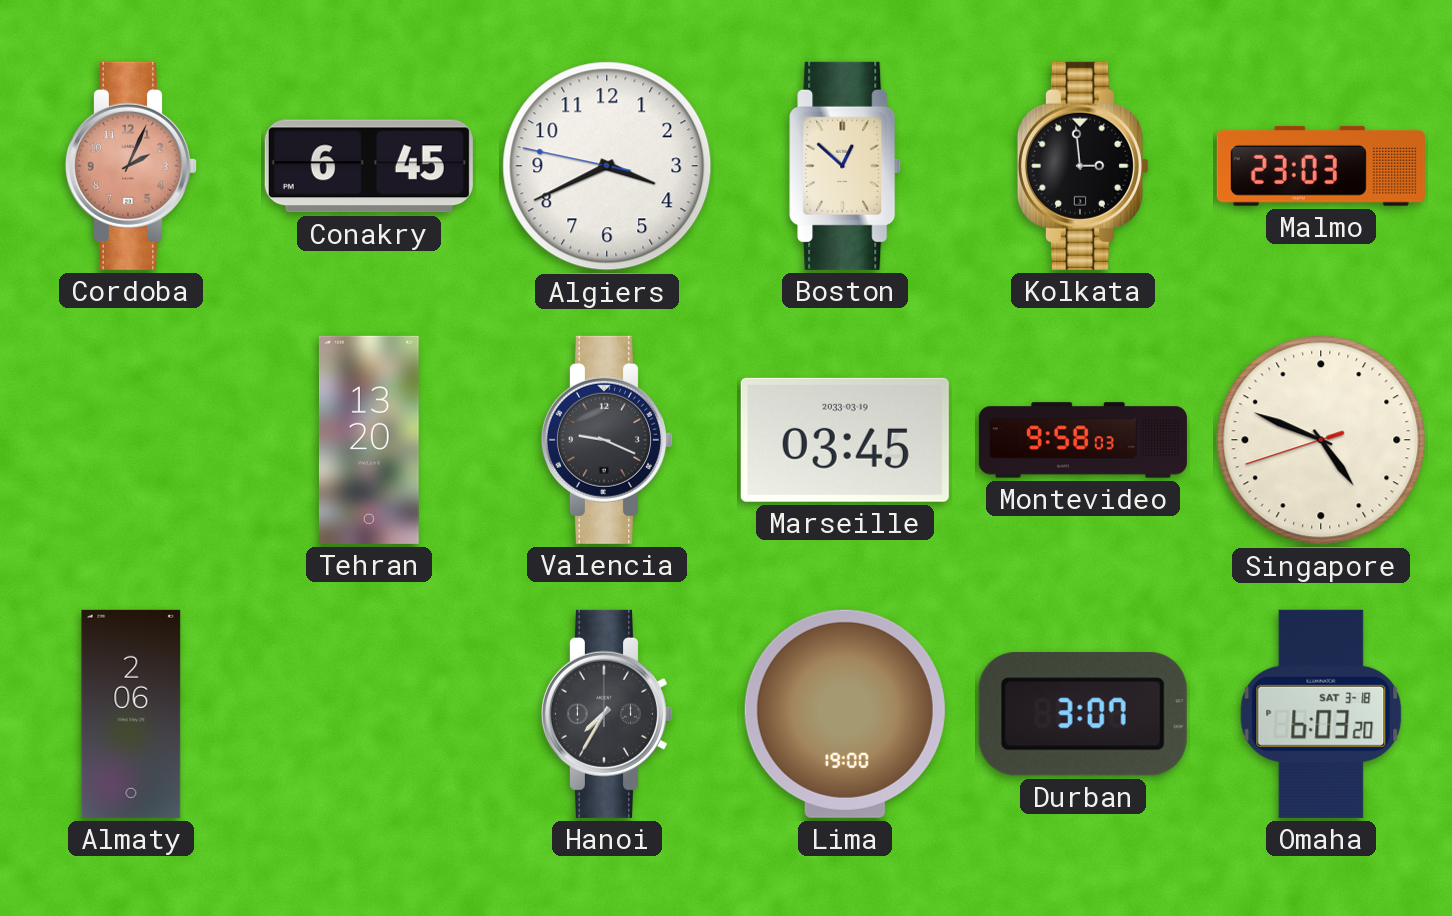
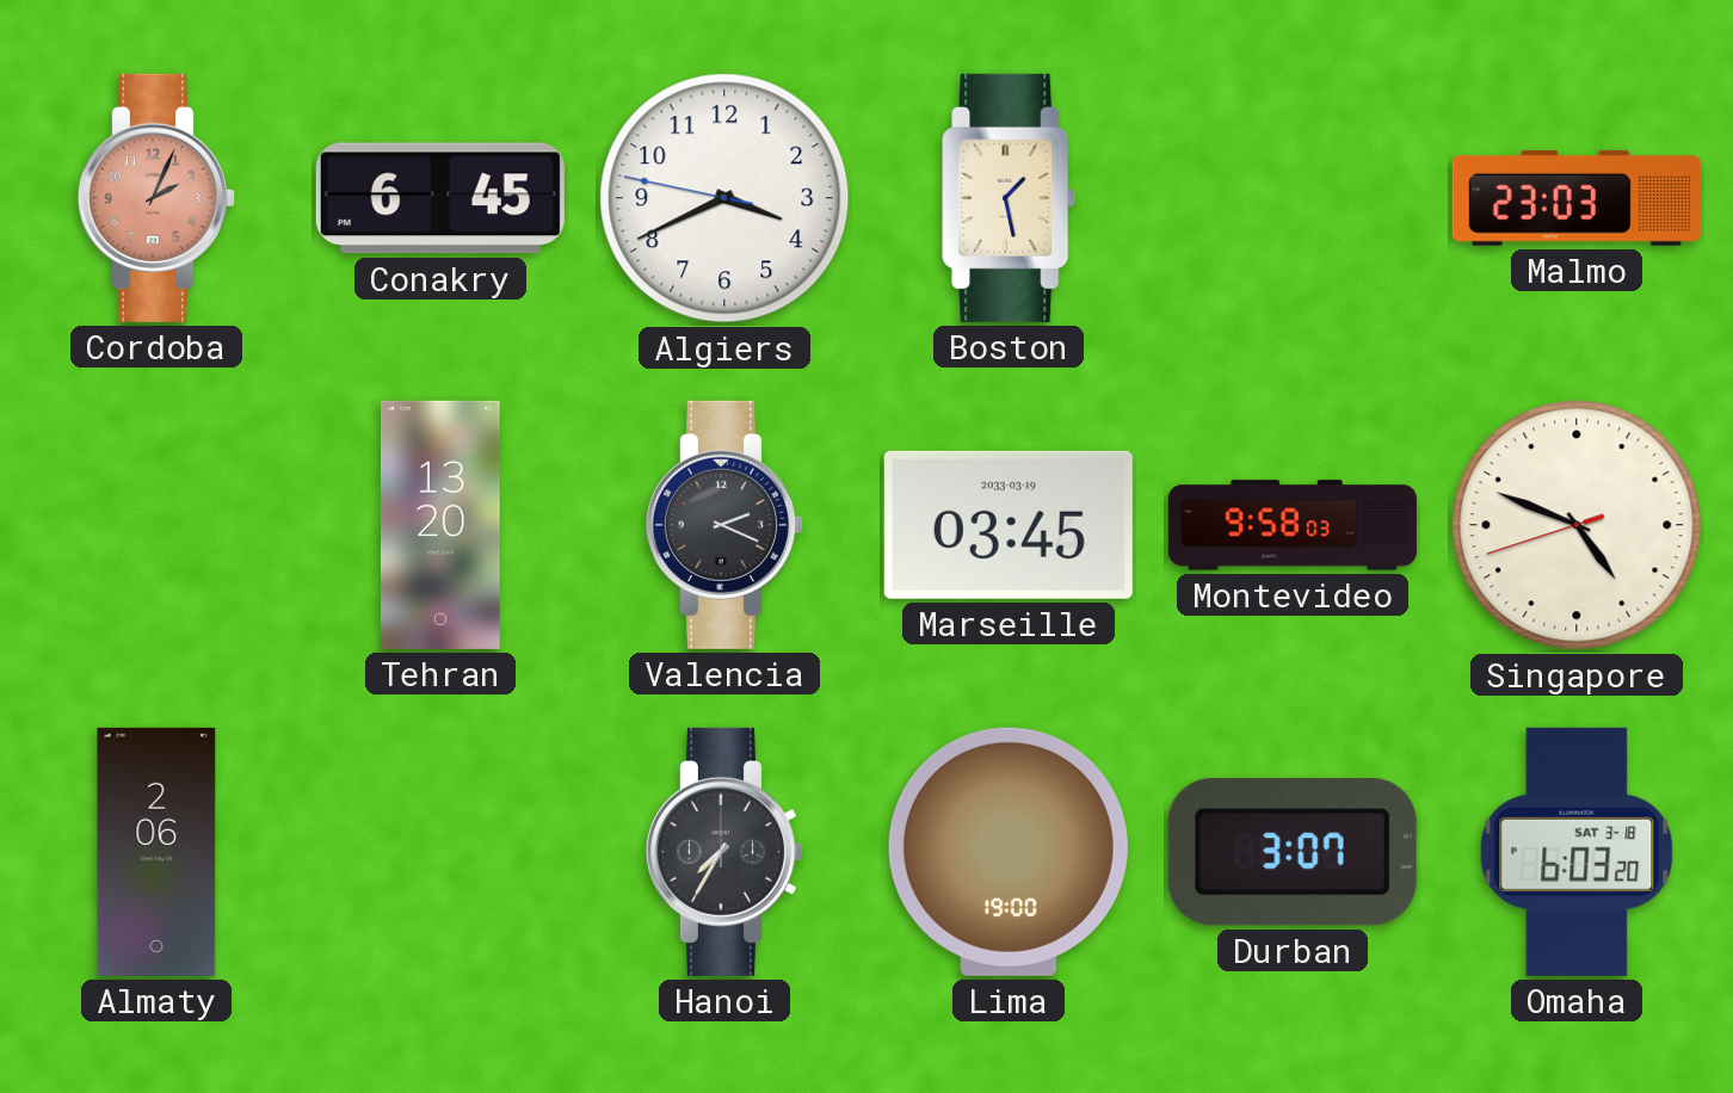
Boston: 12:52 -> 1:28 (1010, 198)
Kolkata: 2:59 -> none (1083, 166)
Valencia: 9:19 -> 2:19 (724, 525)
